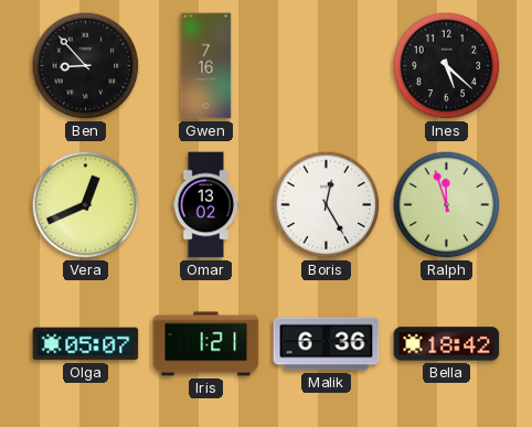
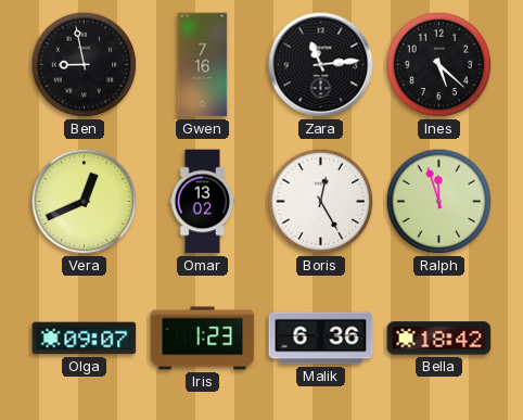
Ben: 8:53 -> 8:58 (85, 65)
Zara: none -> 11:14 (321, 65)
Olga: 05:07 -> 09:07 (85, 339)
Iris: 1:21 -> 1:23 (203, 339)
